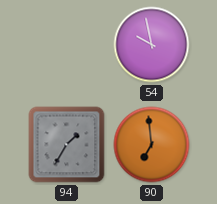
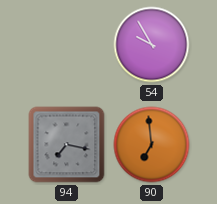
54: 9:58 -> 9:55 (152, 45)
94: 1:35 -> 7:17 (67, 145)
